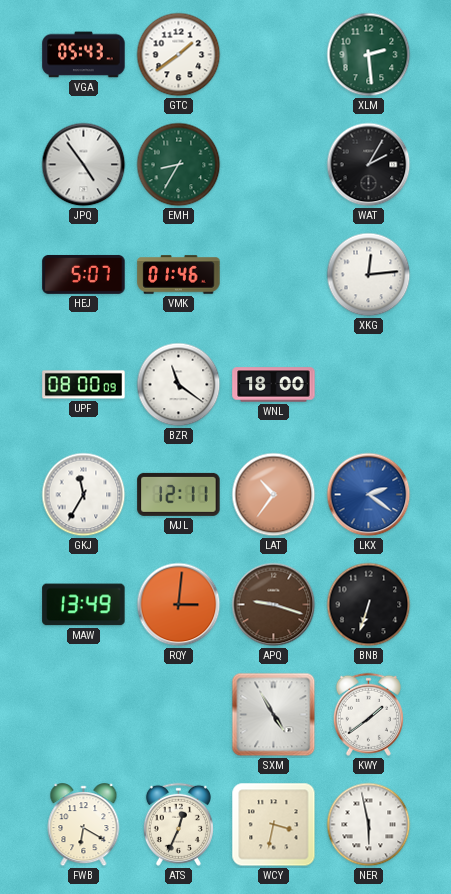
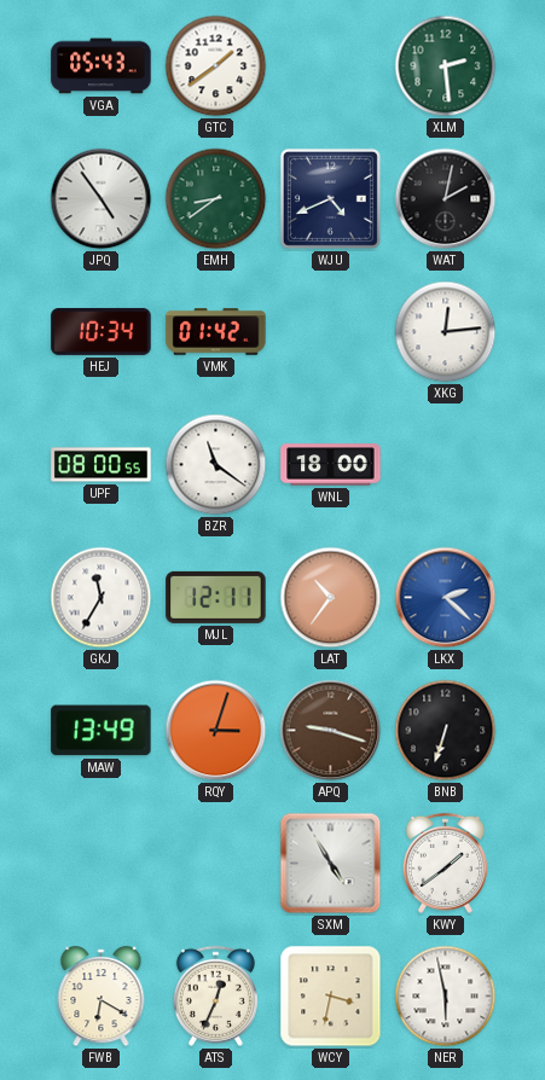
EMH: 8:35 -> 8:39 (216, 199)
WJU: none -> 4:41 (330, 198)
WAT: 2:05 -> 2:02 (446, 199)
HEJ: 5:07 -> 10:34 (102, 331)
VMK: 01:46 -> 01:42 (216, 332)
UPF: 08:00:09 -> 08:00:55 (102, 465)
LKX: 2:21 -> 2:22 (446, 598)
RQY: 3:01 -> 3:03 (216, 731)
